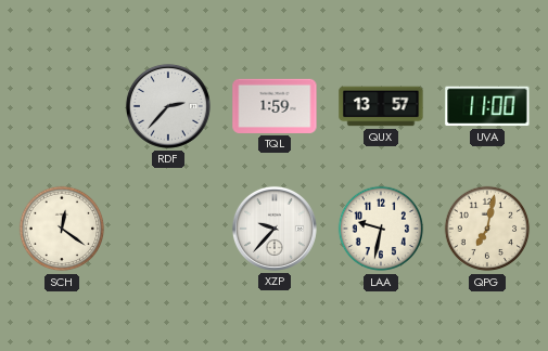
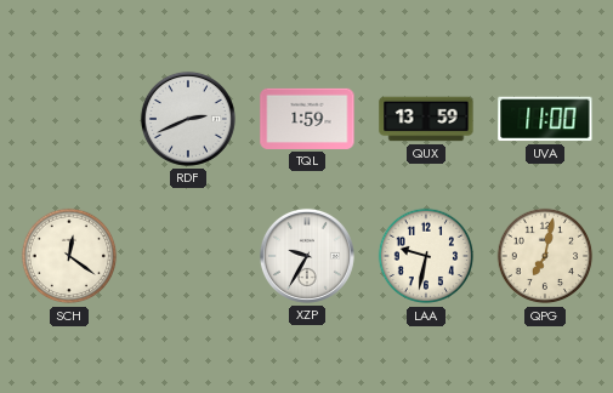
RDF: 2:37 -> 2:41 (188, 119)
QUX: 13:57 -> 13:59 (426, 119)
XZP: 9:37 -> 9:35 (307, 256)
